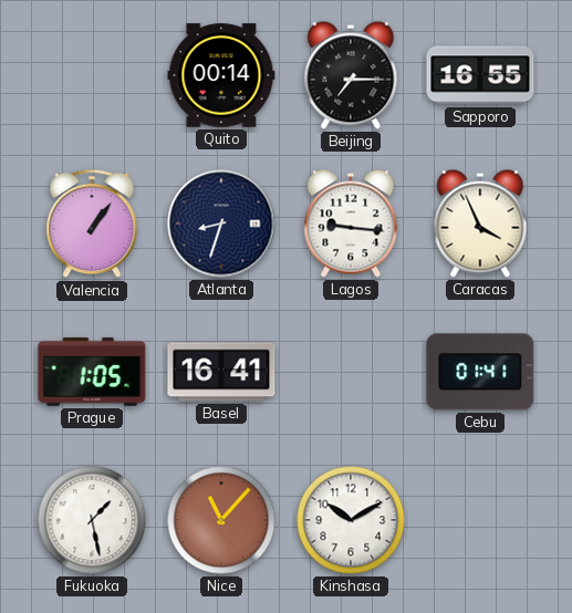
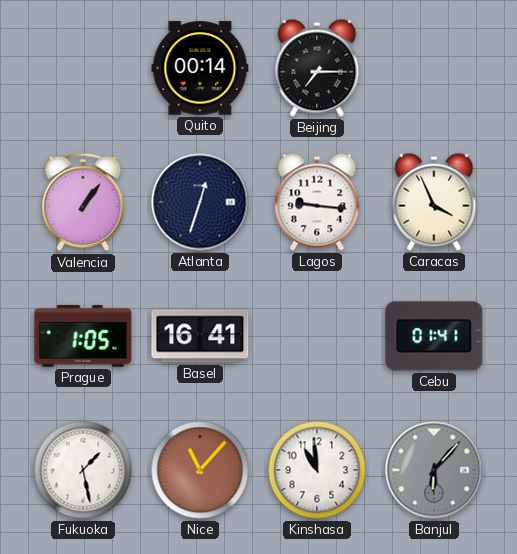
Sapporo: 16:55 -> none (480, 75)
Atlanta: 8:33 -> 12:33 (200, 202)
Kinshasa: 10:10 -> 10:59 (317, 470)
Banjul: none -> 6:07 (434, 470)
